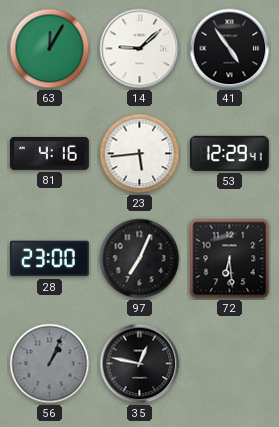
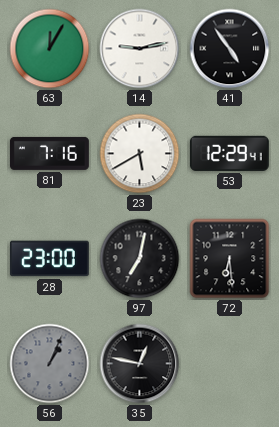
14: 9:08 -> 9:13 (140, 49)
81: 4:16 -> 7:16 (49, 153)
23: 5:44 -> 5:40 (140, 154)
97: 7:04 -> 7:02 (140, 259)
